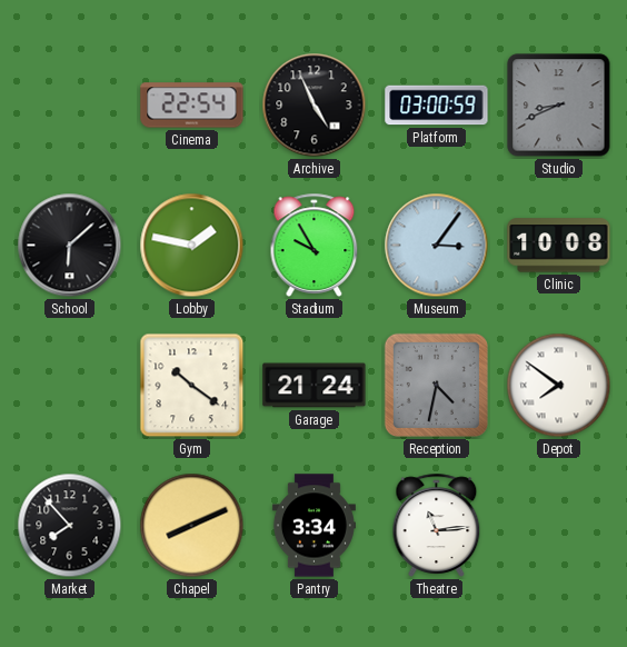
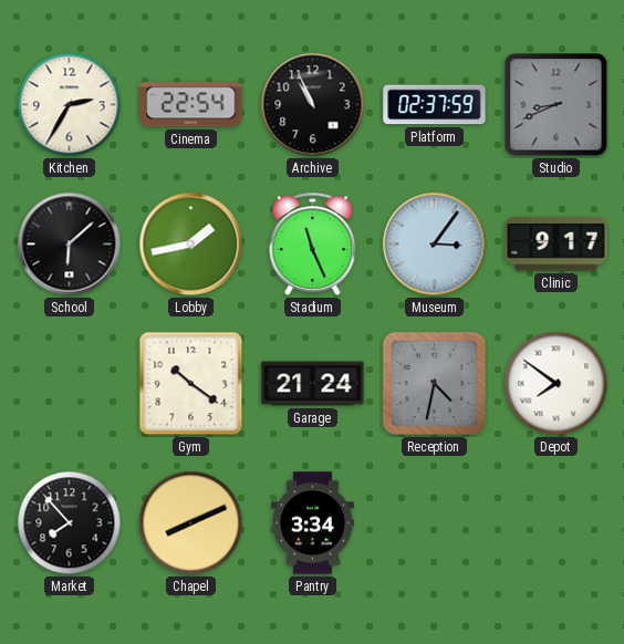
Kitchen: none -> 2:35 (70, 105)
Archive: 4:56 -> 10:56 (313, 105)
Platform: 03:00 -> 02:37 (435, 105)
Lobby: 1:47 -> 1:43 (191, 245)
Stadium: 9:55 -> 11:26 (313, 243)
Clinic: 10:08 -> 9:17 (557, 245)
Theatre: 11:14 -> none (437, 525)
